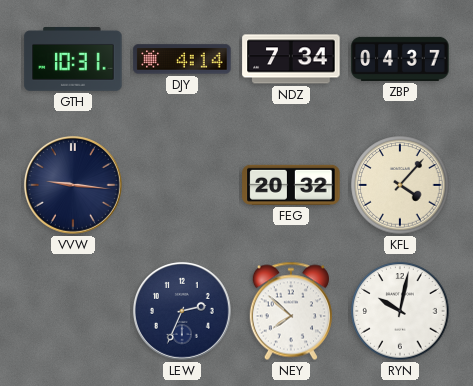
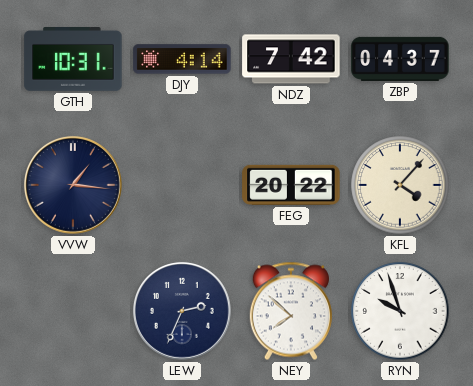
NDZ: 7:34 -> 7:42 (291, 59)
VVW: 9:16 -> 1:16 (73, 185)
FEG: 20:32 -> 20:22 (291, 185)
RYN: 10:02 -> 9:57 (400, 311)
